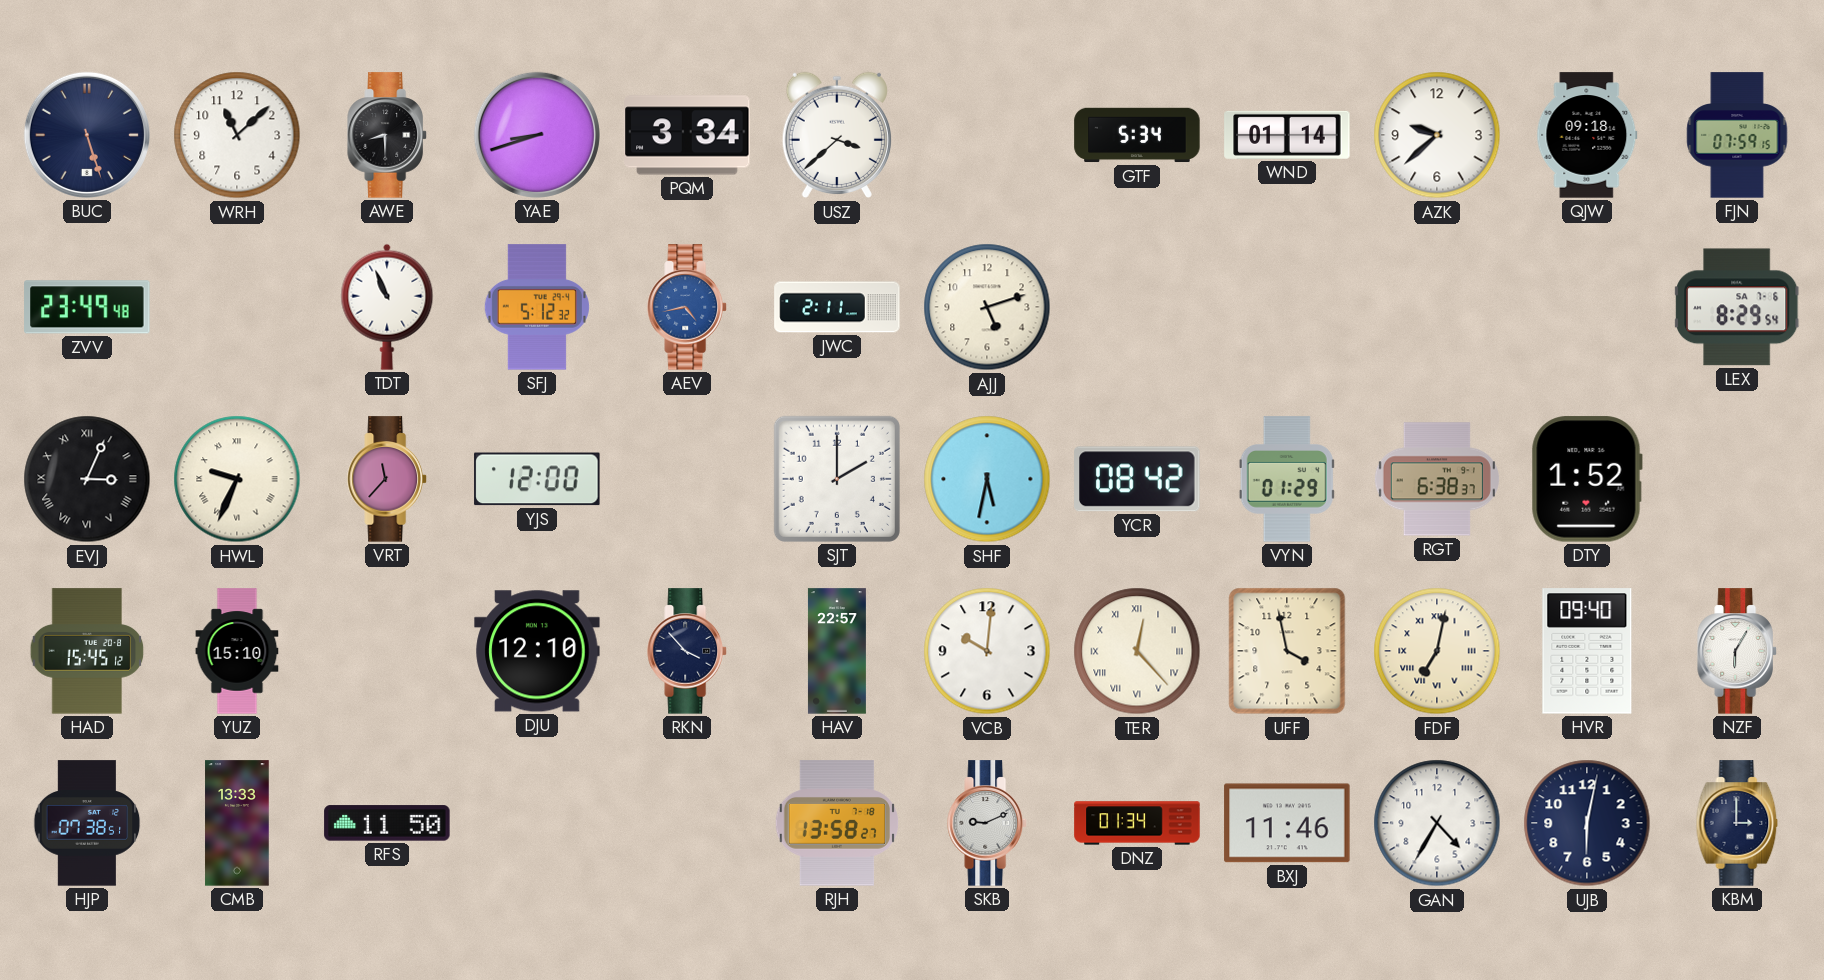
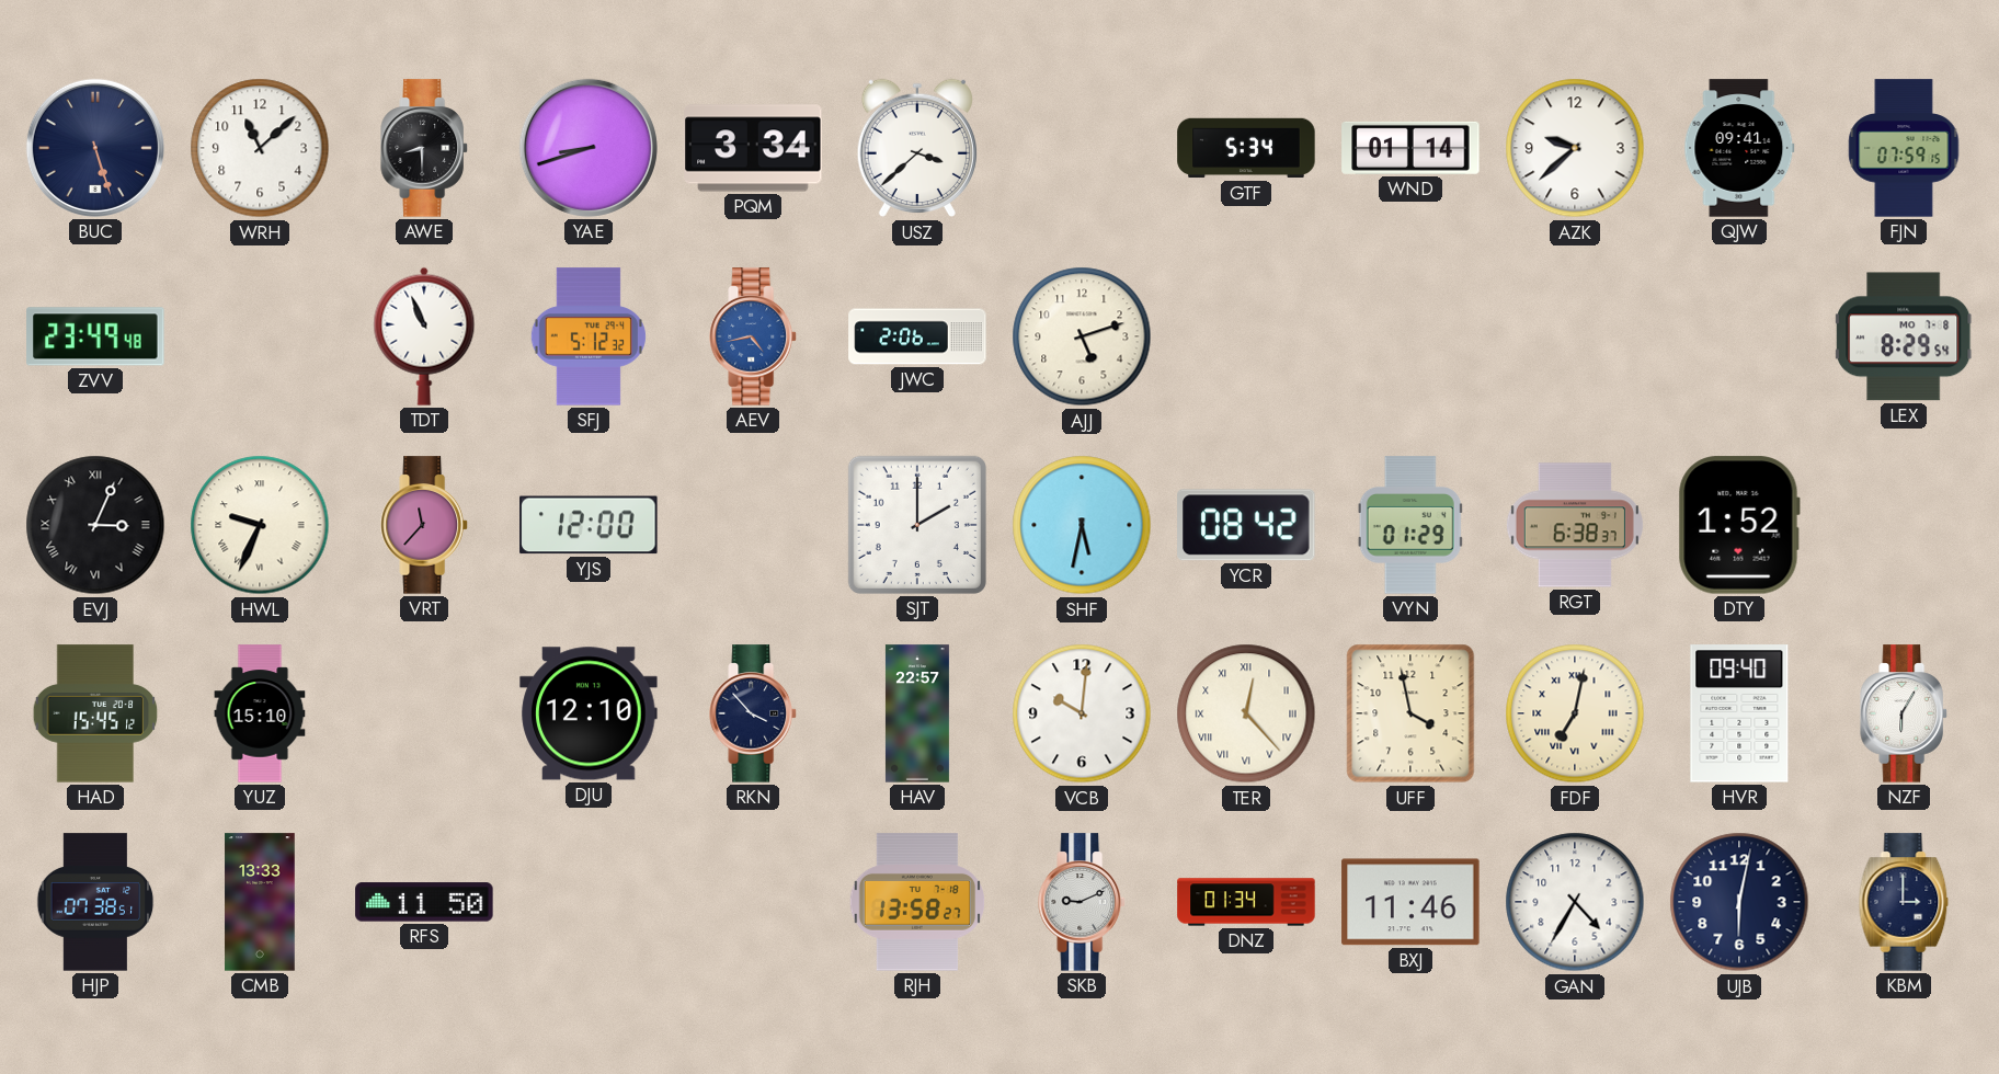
QJW: 09:18 -> 09:41 (1739, 148)
JWC: 2:11 -> 2:06 (917, 336)
LEX date: SA 7-6 -> MO 7-8 (1905, 336)
